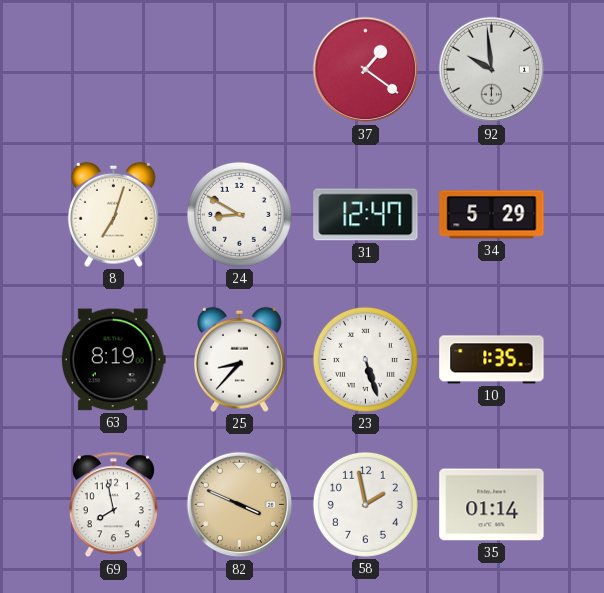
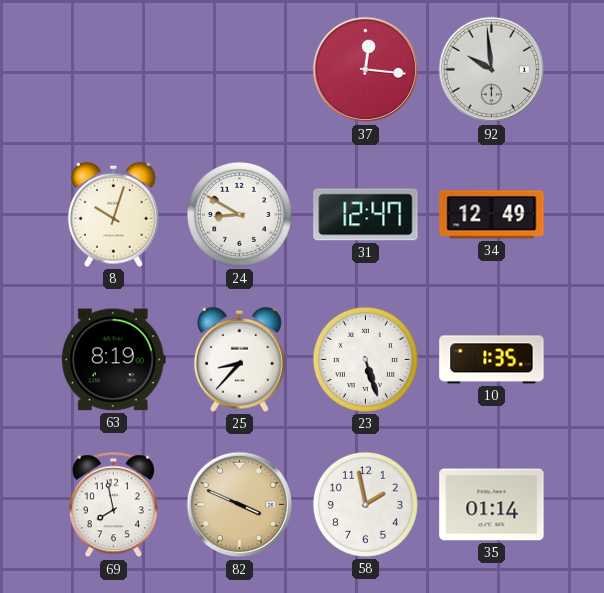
37: 1:21 -> 12:16 (366, 70)
8: 7:03 -> 10:03 (113, 214)
34: 5:29 -> 12:49 (492, 215)
